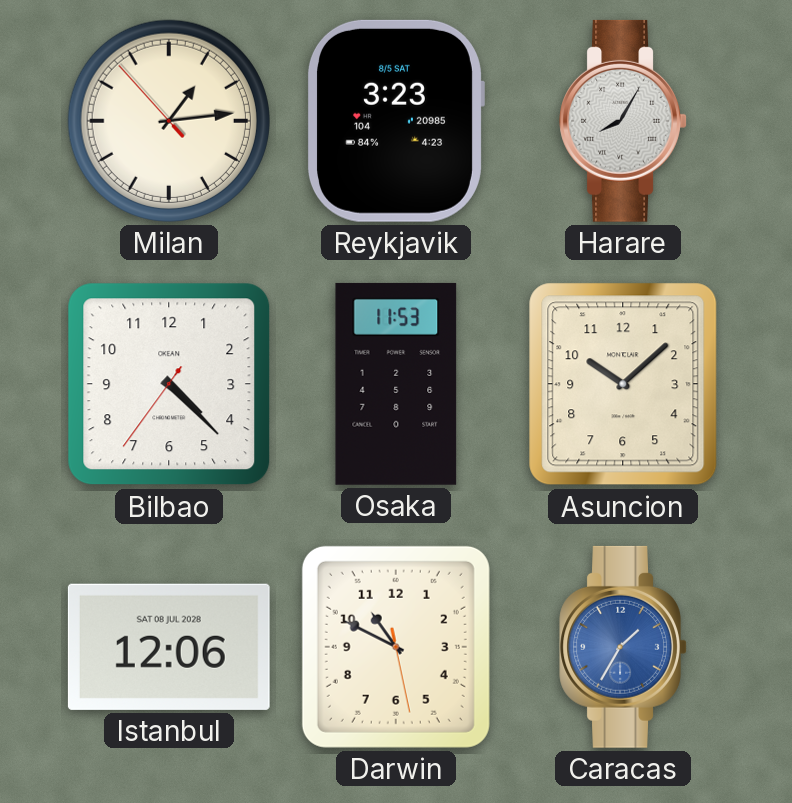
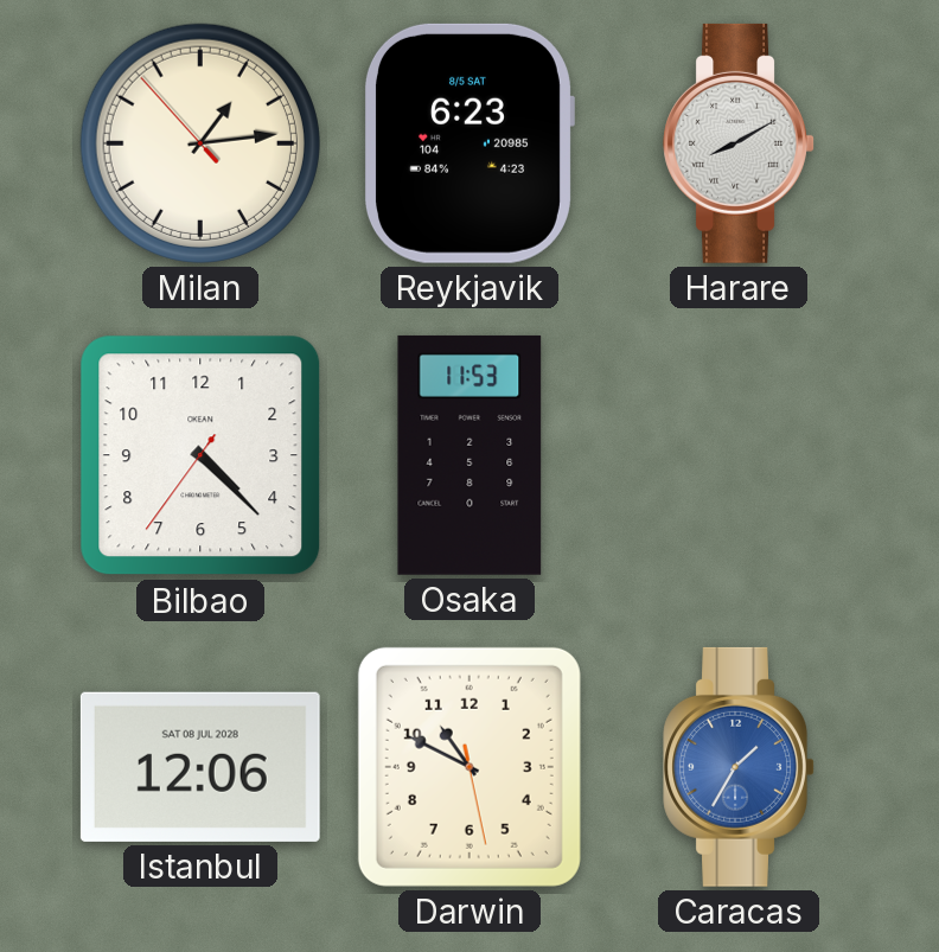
Reykjavik: 3:23 -> 6:23 (468, 143)
Harare: 8:05 -> 8:10 (739, 143)
Asuncion: 10:08 -> none (623, 384)
